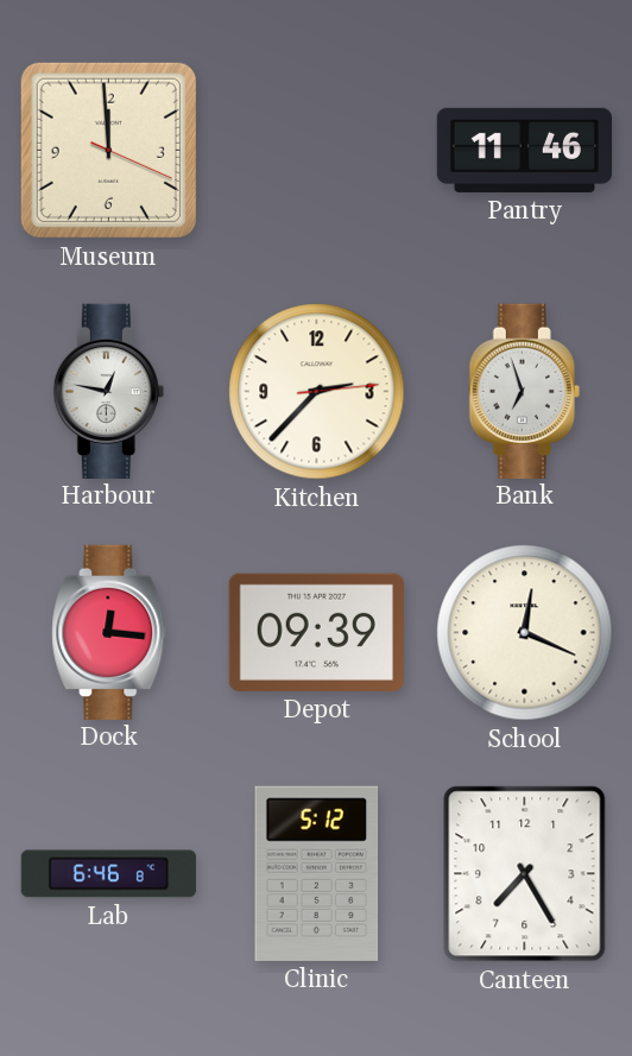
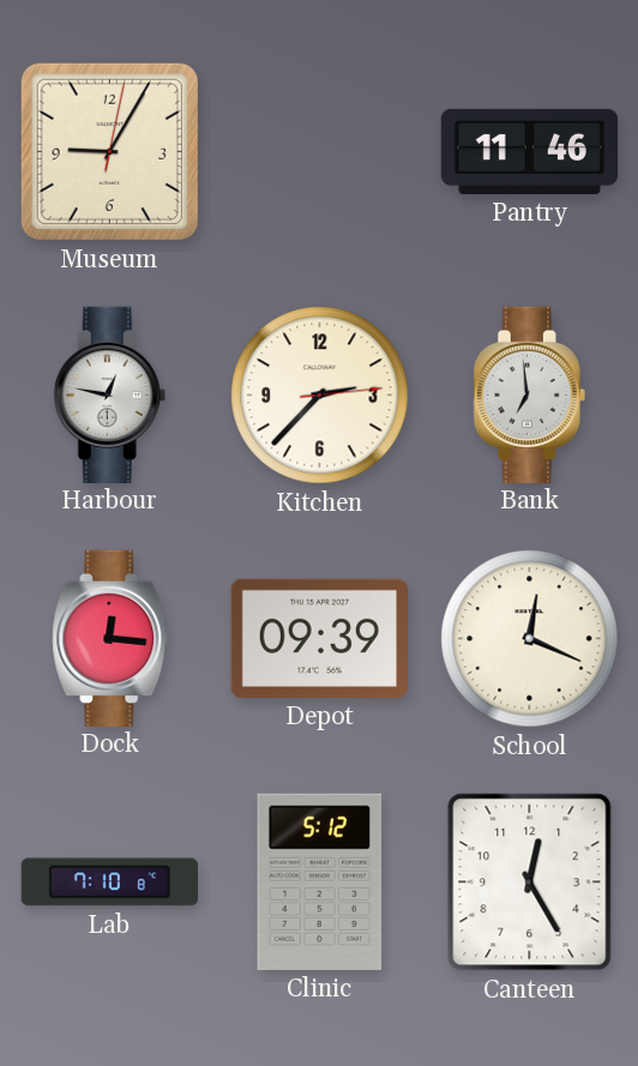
Museum: 11:59 -> 9:05 (109, 151)
Bank: 6:57 -> 6:59 (529, 395)
Lab: 6:46 -> 7:10 (109, 883)
Canteen: 7:25 -> 12:25 (530, 883)
